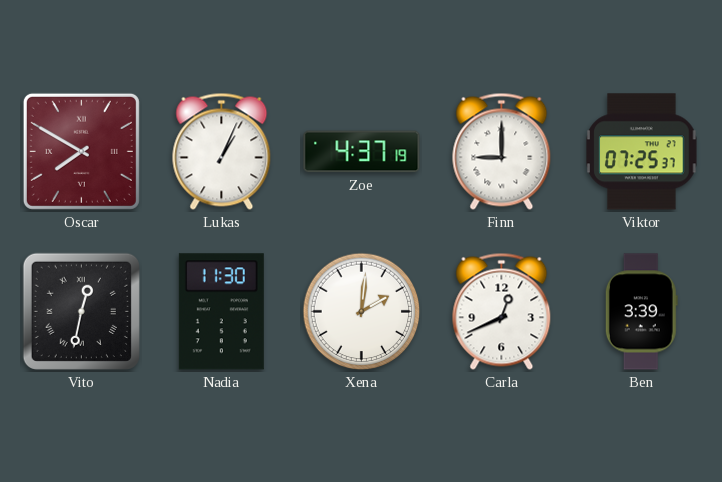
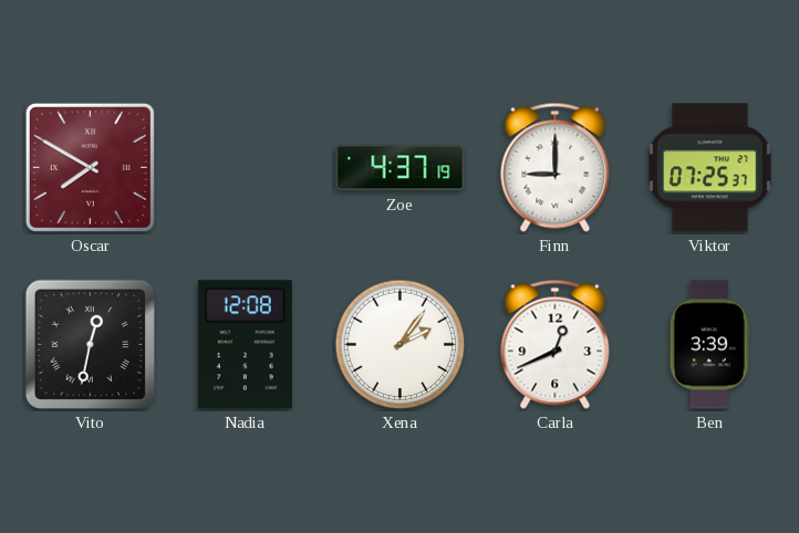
Lukas: 1:04 -> none (222, 151)
Nadia: 11:30 -> 12:08 (245, 345)
Xena: 2:01 -> 2:06 (401, 345)
